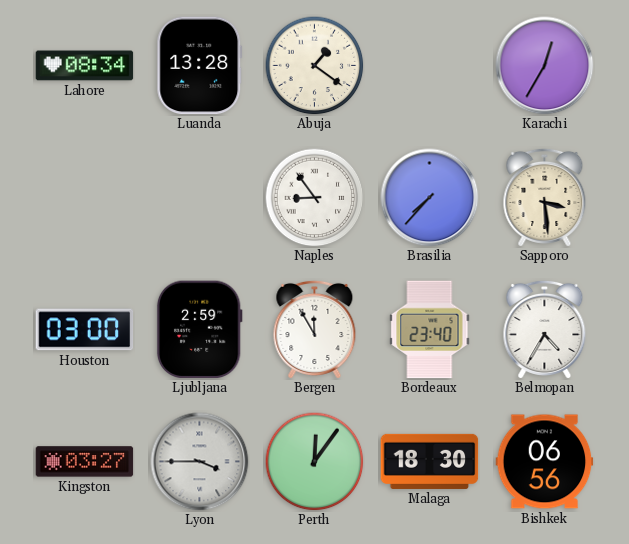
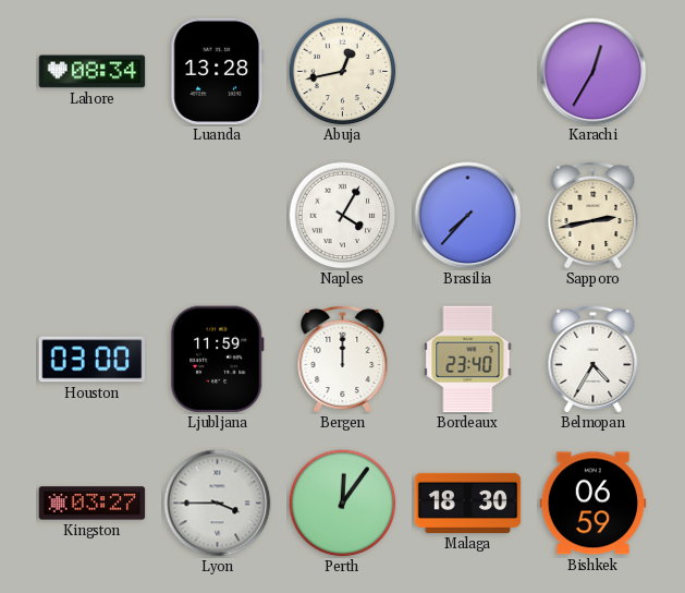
Abuja: 1:21 -> 12:43 (343, 72)
Naples: 8:54 -> 4:05 (343, 216)
Sapporo: 3:29 -> 2:43 (594, 215)
Ljubljana: 2:59 -> 11:59 (217, 360)
Bergen: 11:55 -> 12:00 (343, 359)
Bishkek: 06:56 -> 06:59 (594, 504)
